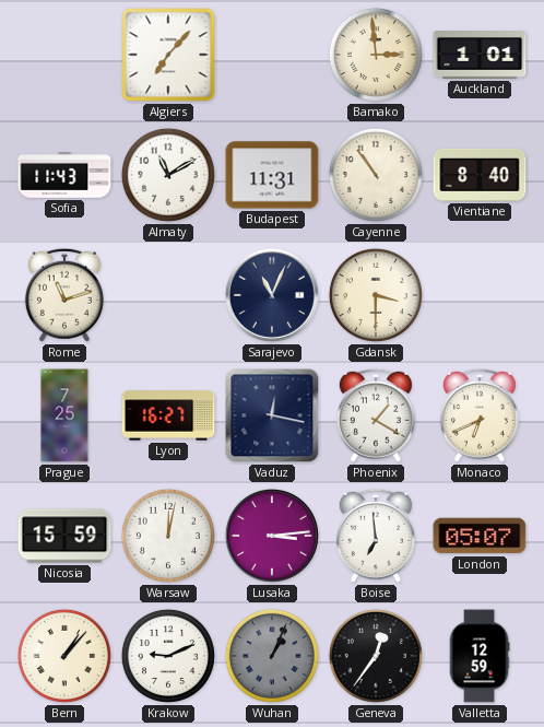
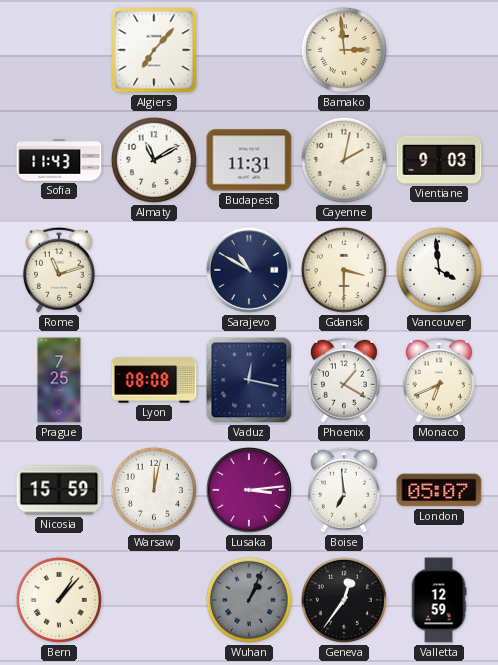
Auckland: 1:01 -> none (480, 56)
Cayenne: 10:54 -> 2:02 (344, 160)
Vientiane: 8:40 -> 9:03 (439, 160)
Sarajevo: 11:04 -> 10:50 (249, 270)
Vancouver: none -> 3:59 (439, 270)
Lyon: 16:27 -> 08:08 (154, 380)
Krakow: 9:11 -> none (168, 656)
